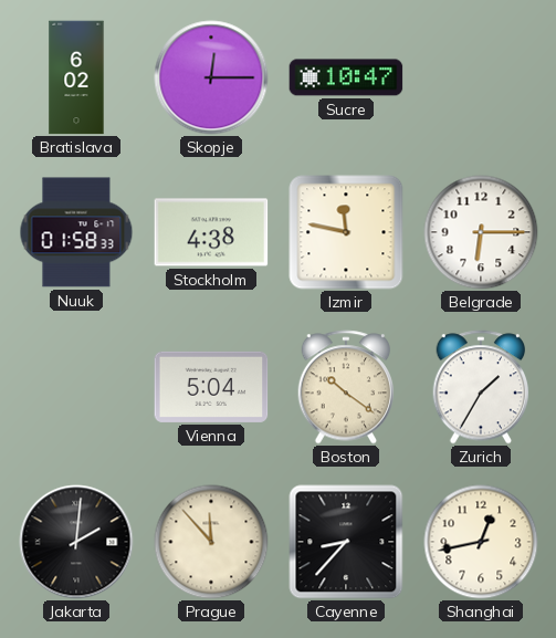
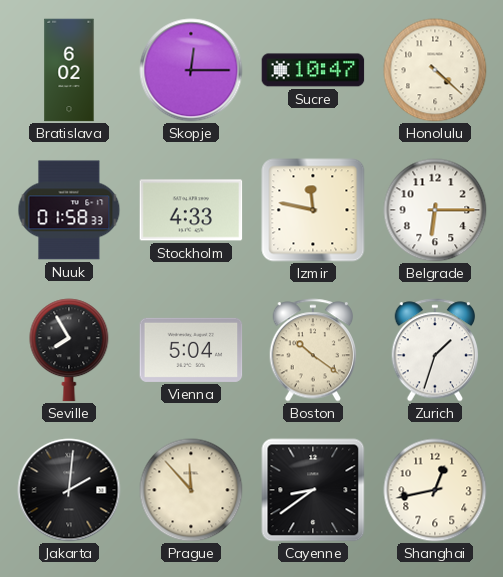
Honolulu: none -> 4:22 (435, 70)
Stockholm: 4:38 -> 4:33 (191, 210)
Seville: none -> 7:55 (69, 350)
Zurich: 1:35 -> 1:33 (435, 350)
Cayenne: 8:37 -> 8:39 (313, 490)
